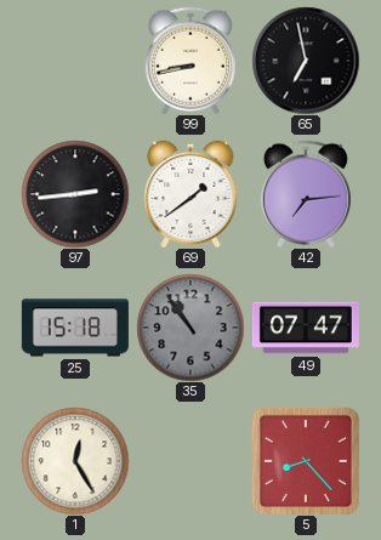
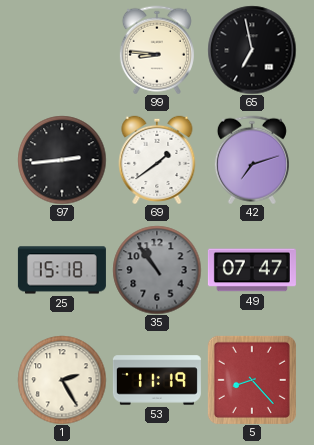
99: 8:43 -> 8:46 (157, 50)
42: 7:14 -> 7:12 (252, 160)
1: 12:25 -> 2:25 (62, 380)
53: none -> 11:19 (157, 380)
